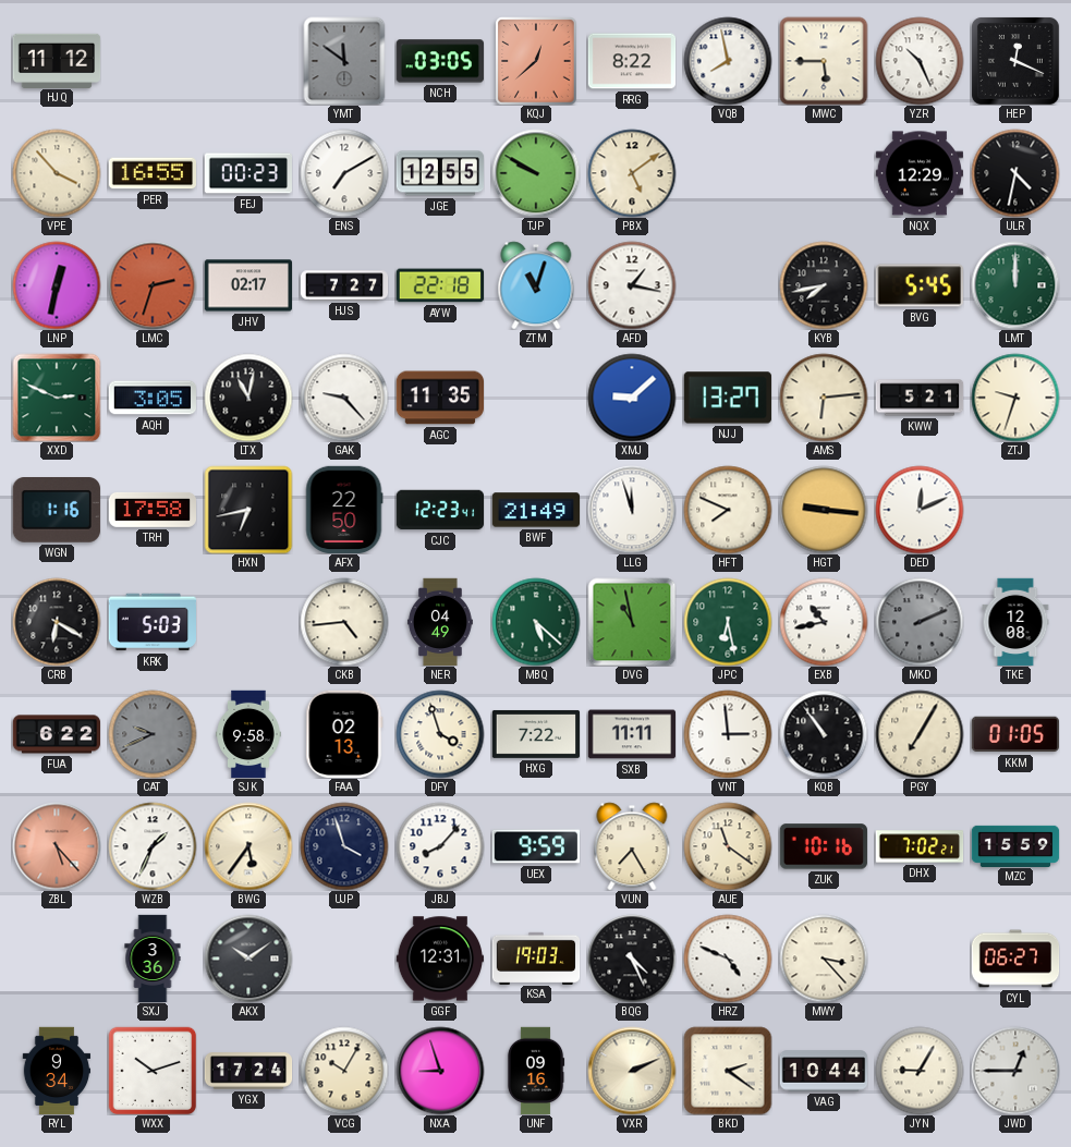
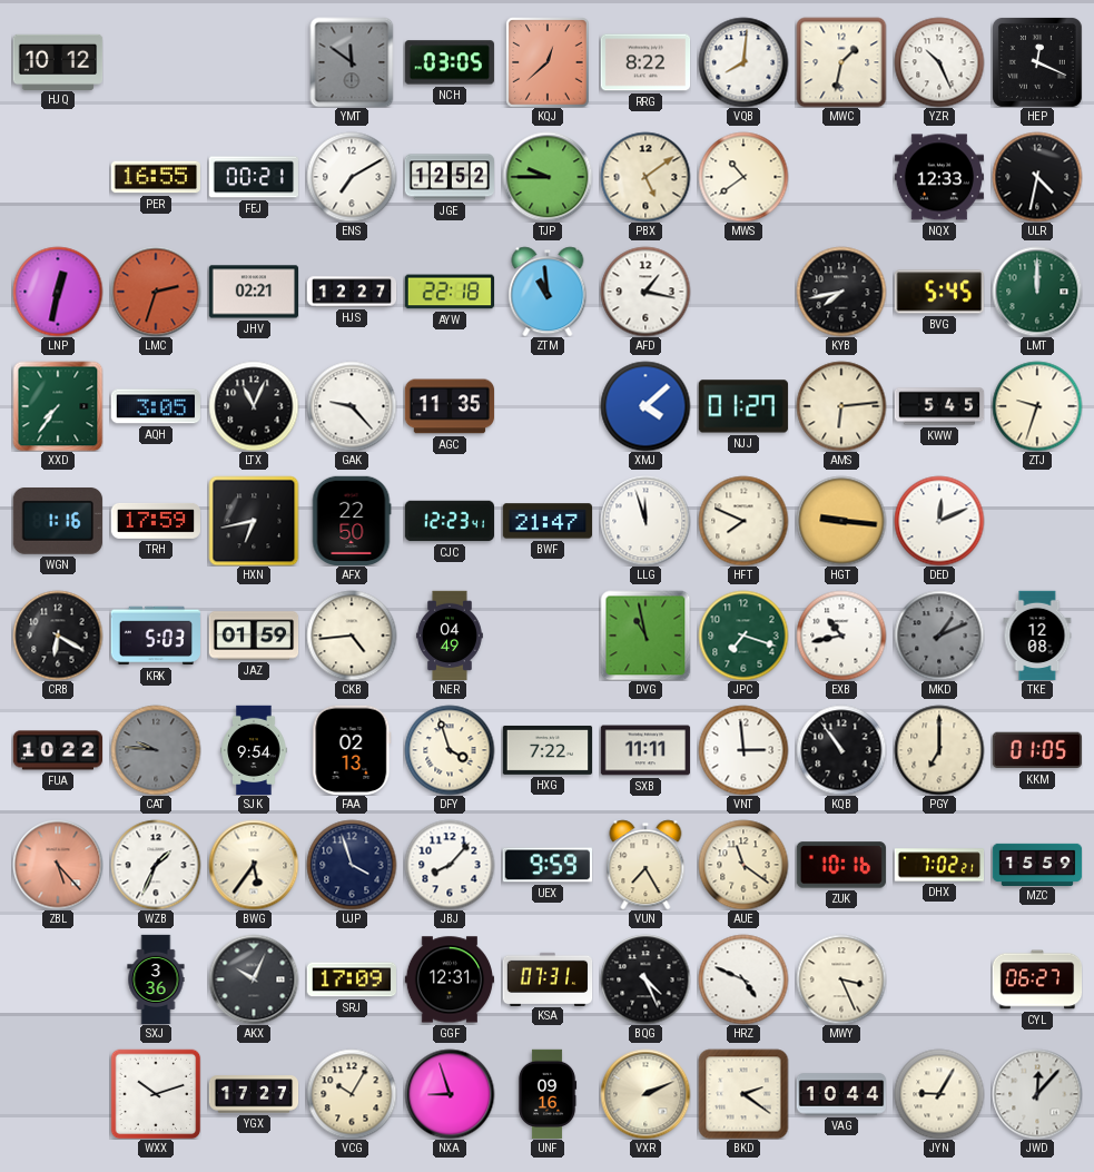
HJQ: 11:12 -> 10:12 (58, 61)
VQB: 7:58 -> 8:01 (743, 62)
MWC: 5:45 -> 1:32 (841, 62)
VPE: 3:53 -> none (57, 173)
FEJ: 00:23 -> 00:21 (253, 177)
JGE: 12:55 -> 12:52 (449, 177)
TJP: 9:50 -> 9:45 (548, 177)
MWS: none -> 10:39 (743, 177)
NQX: 12:29 -> 12:33 (938, 177)
JHV: 02:17 -> 02:21 (253, 292)
HJS: 7:27 -> 12:27 (352, 292)
ZTM: 11:03 -> 10:59 (548, 292)
XXD: 2:49 -> 7:36 (58, 406)
LTX: 11:02 -> 11:04 (254, 406)
XMJ: 9:08 -> 4:08 (645, 406)
NJJ: 13:27 -> 01:27 (743, 406)
KWW: 5:21 -> 5:45 (939, 406)
TRH: 17:58 -> 17:59 (155, 521)
BWF: 21:49 -> 21:47 (546, 521)
JAZ: none -> 01:59 (254, 636)
MBQ: 5:22 -> none (536, 622)
JPC: 6:28 -> 7:18 (743, 636)
MKD: 2:11 -> 1:11 (939, 636)
FUA: 6:22 -> 10:22 (57, 750)
CAT: 9:41 -> 9:46 (156, 750)
SJK: 9:58 -> 9:54 (254, 750)
PGY: 7:05 -> 7:00 (939, 750)
AKX: 10:09 -> 10:04 (254, 979)
SRJ: none -> 17:09 (352, 979)
KSA: 19:03 -> 07:31 (548, 978)
MWY: 3:23 -> 3:26 (841, 979)
RYL: 9:34 -> none (57, 1071)
YGX: 17:24 -> 17:27 (254, 1094)
JWD: 12:45 -> 12:07 (1037, 1094)
